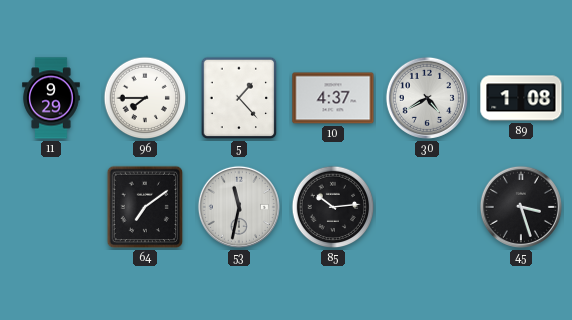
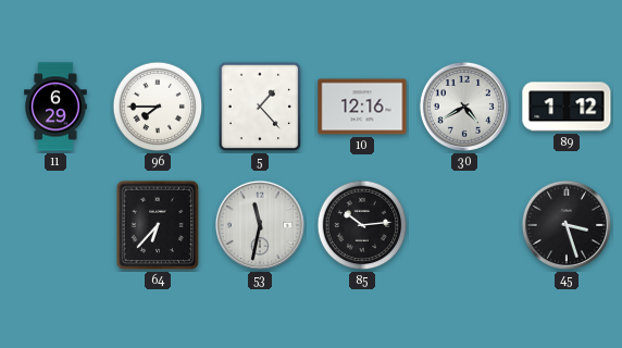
11: 9:29 -> 6:29 (55, 107)
10: 4:37 -> 12:16 (362, 107)
89: 1:08 -> 1:12 (567, 107)
64: 7:09 -> 6:37 (158, 225)
